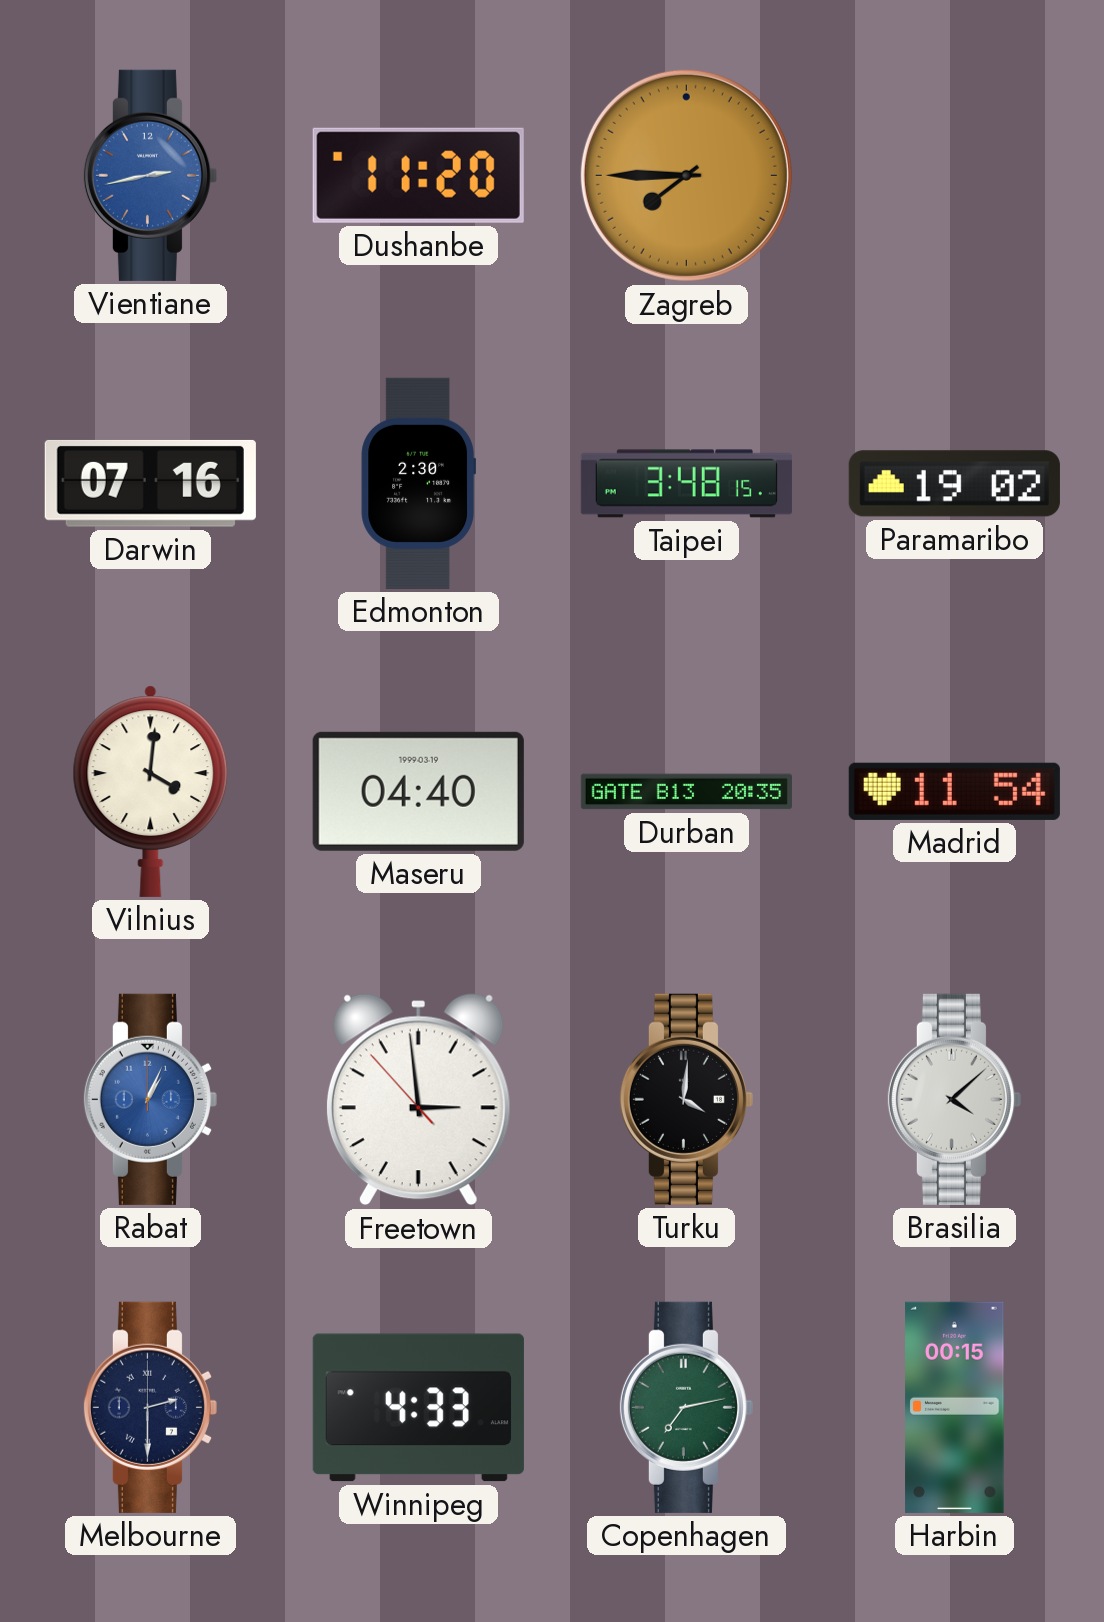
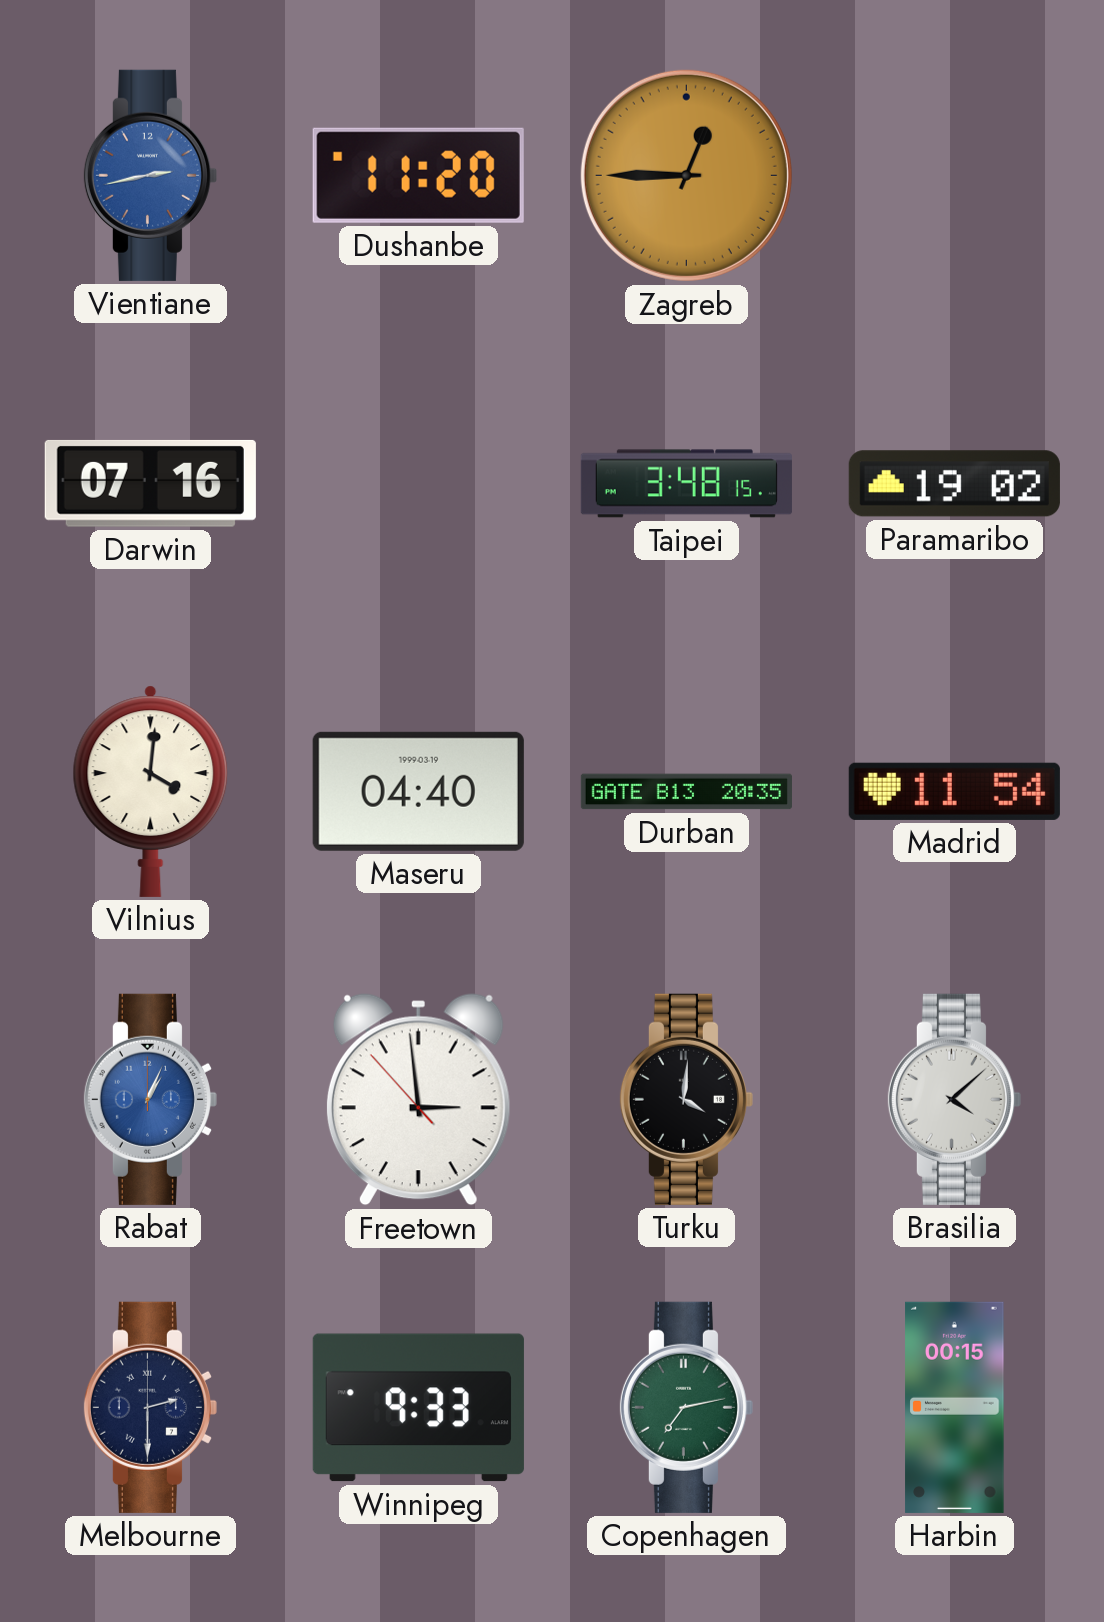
Zagreb: 7:45 -> 12:45 (686, 175)
Edmonton: 2:30 -> none (418, 483)
Winnipeg: 4:33 -> 9:33 (418, 1408)
